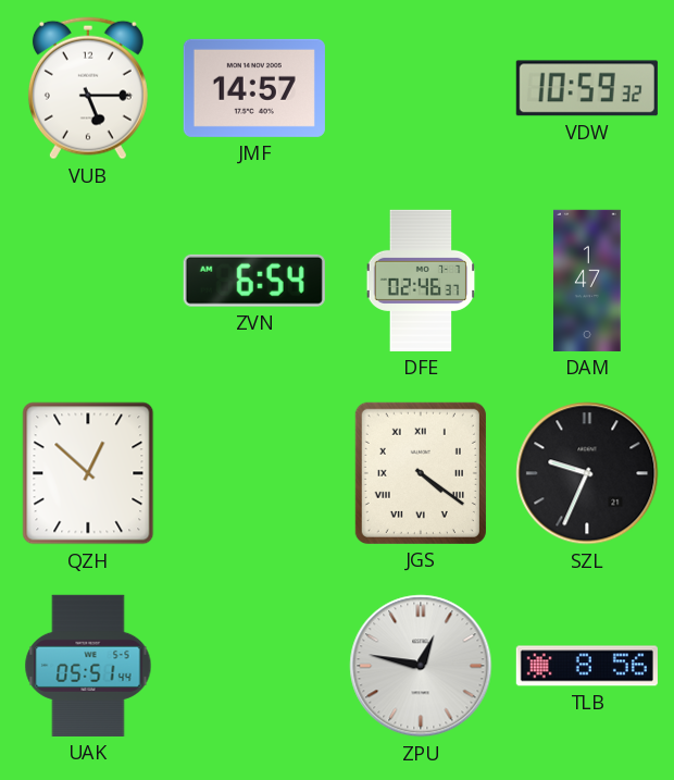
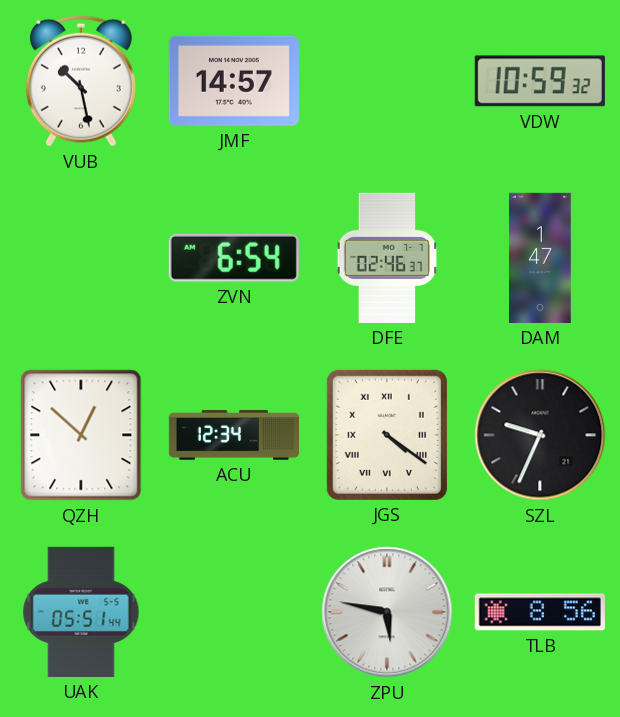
VUB: 5:15 -> 10:28 (81, 81)
ACU: none -> 12:34 (233, 435)
ZPU: 12:47 -> 5:47 (387, 612)
